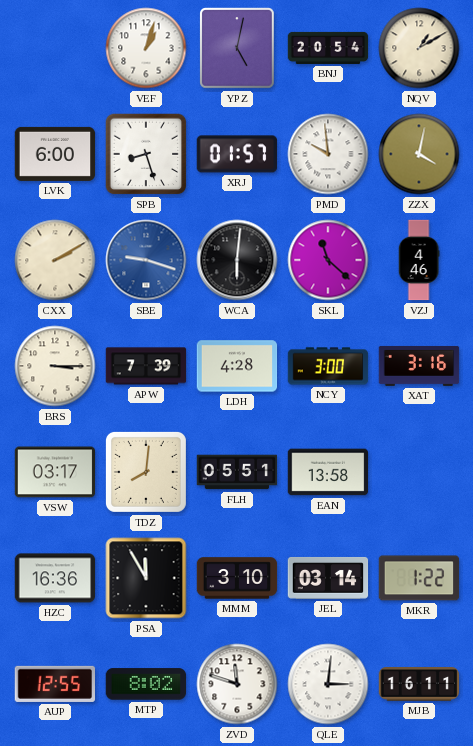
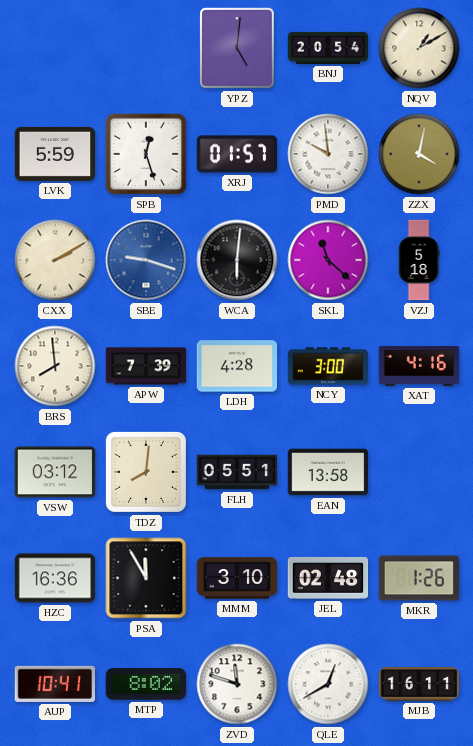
VEF: 1:03 -> none (146, 48)
YPZ: 5:02 -> 5:01 (238, 48)
LVK: 6:00 -> 5:59 (55, 154)
SPB: 8:27 -> 12:27 (146, 154)
VZJ: 4:46 -> 5:18 (419, 260)
BRS: 3:15 -> 7:59 (55, 366)
XAT: 3:16 -> 4:16 (419, 366)
VSW: 03:17 -> 03:12 (55, 472)
JEL: 03:14 -> 02:48 (328, 578)
MKR: 1:22 -> 1:26 (419, 578)
AUP: 12:55 -> 10:41 (55, 684)
QLE: 3:01 -> 12:40 (328, 684)
